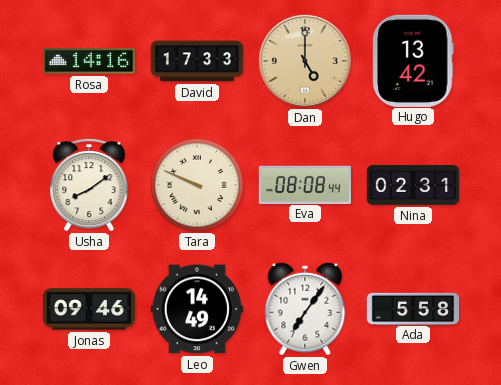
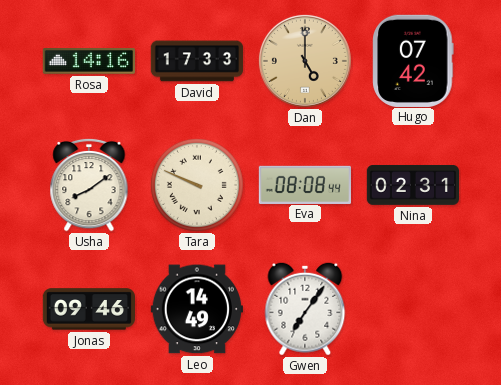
Hugo: 13:42 -> 07:42 (413, 60)
Ada: 5:58 -> none (413, 308)
